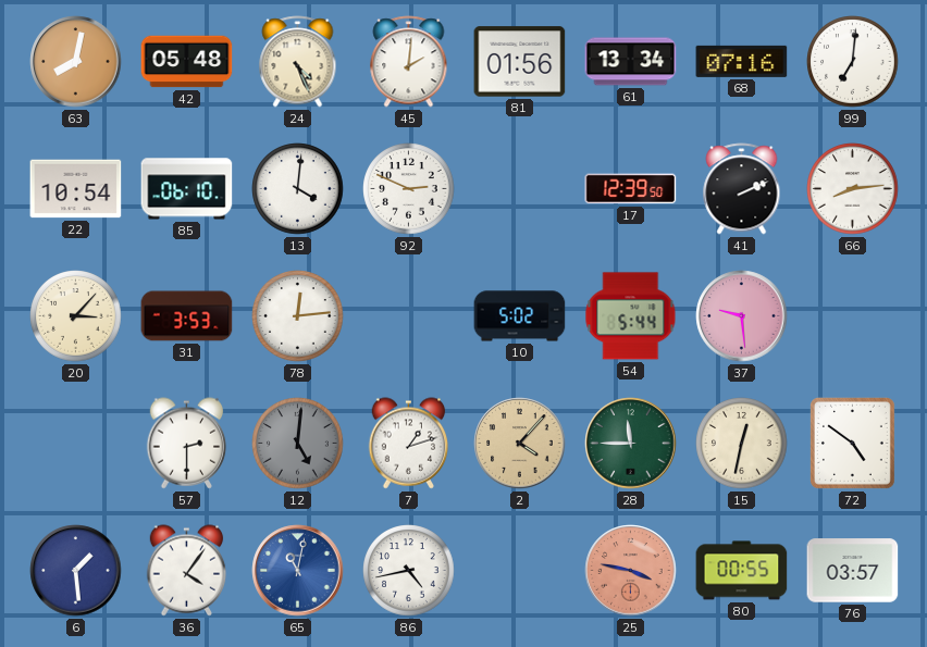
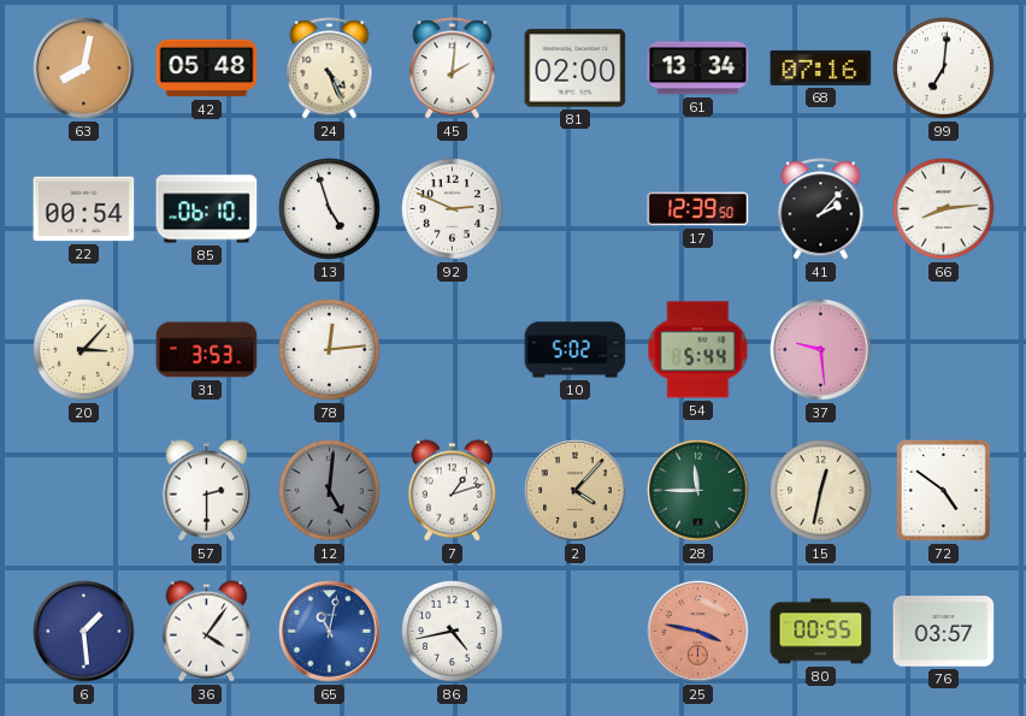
81: 01:56 -> 02:00 (576, 69)
22: 10:54 -> 00:54 (84, 209)
13: 4:01 -> 4:57 (330, 209)
41: 2:11 -> 2:07 (821, 209)
